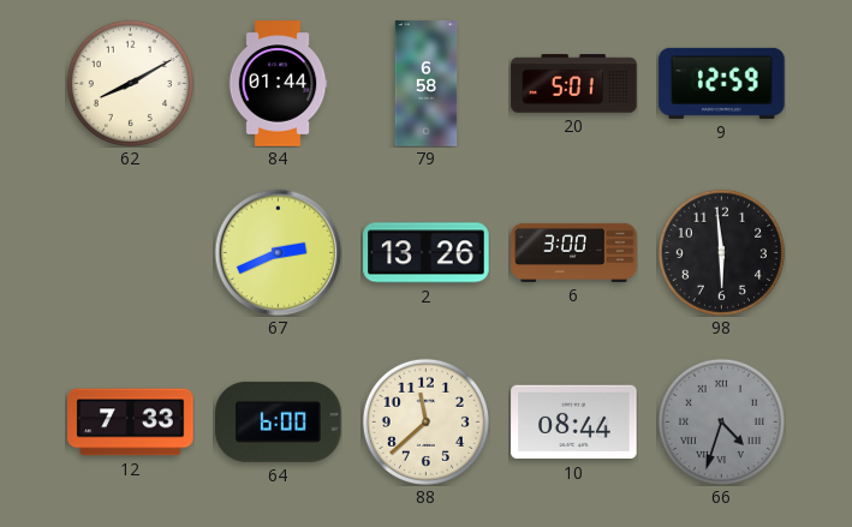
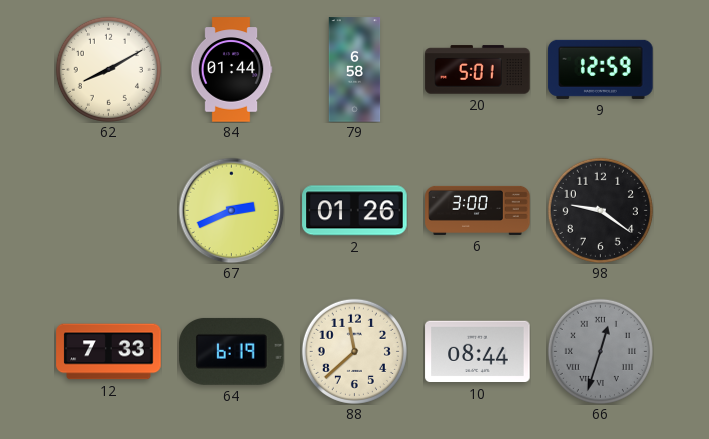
2: 13:26 -> 01:26 (355, 211)
98: 5:59 -> 9:21 (600, 210)
64: 6:00 -> 6:19 (232, 351)
66: 4:33 -> 12:33 (600, 351)
